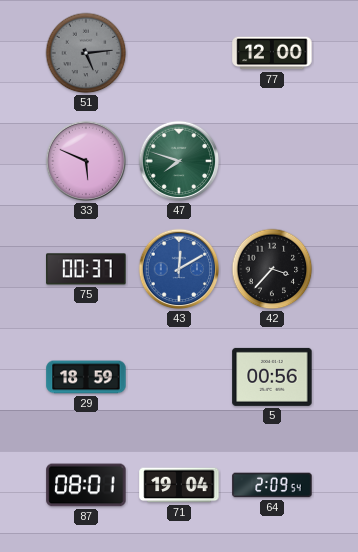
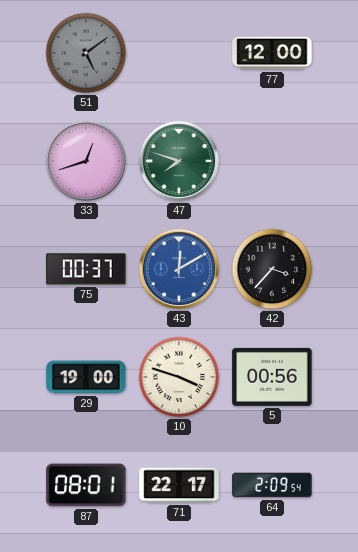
51: 5:14 -> 5:09 (86, 53)
33: 5:49 -> 12:42 (86, 161)
29: 18:59 -> 19:00 (86, 377)
10: none -> 3:48 (179, 377)
71: 19:04 -> 22:17 (179, 485)
